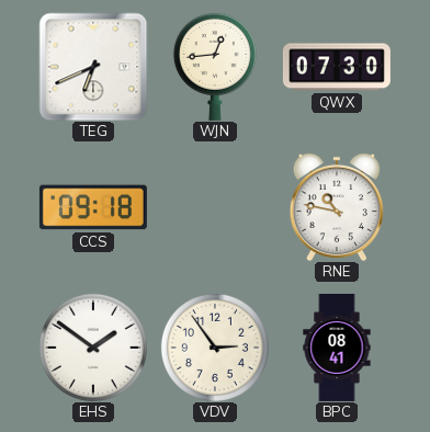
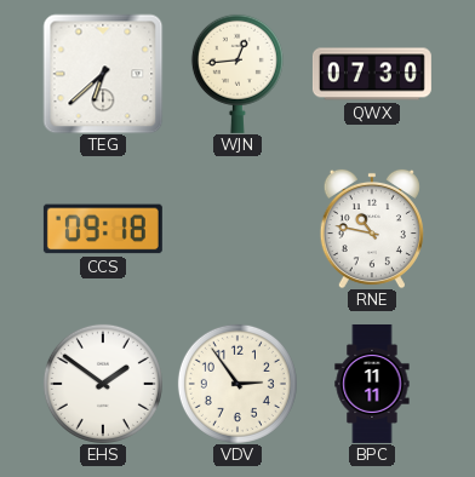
TEG: 6:41 -> 6:38 (103, 74)
BPC: 08:41 -> 11:11 (372, 384)
